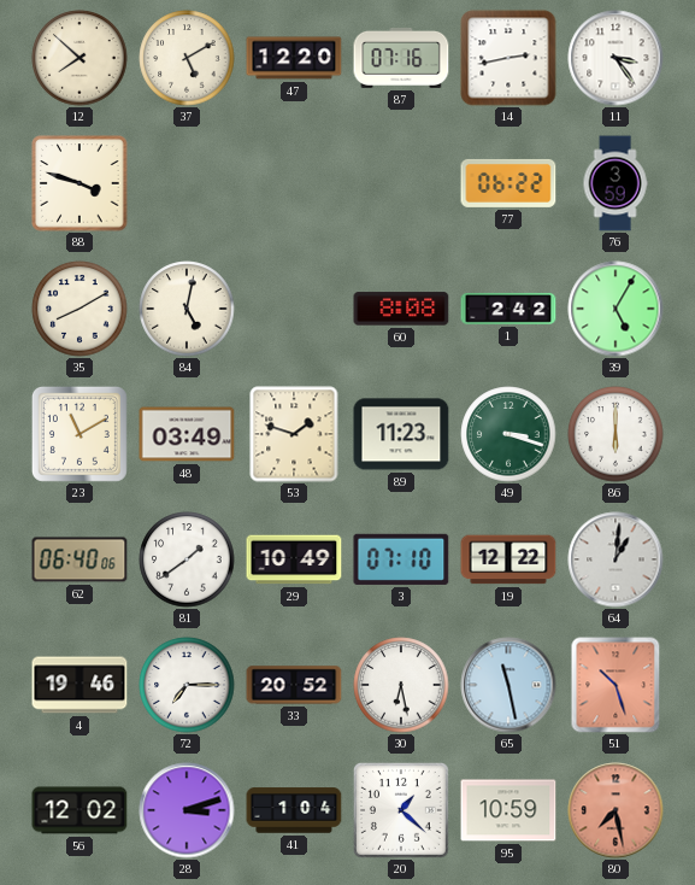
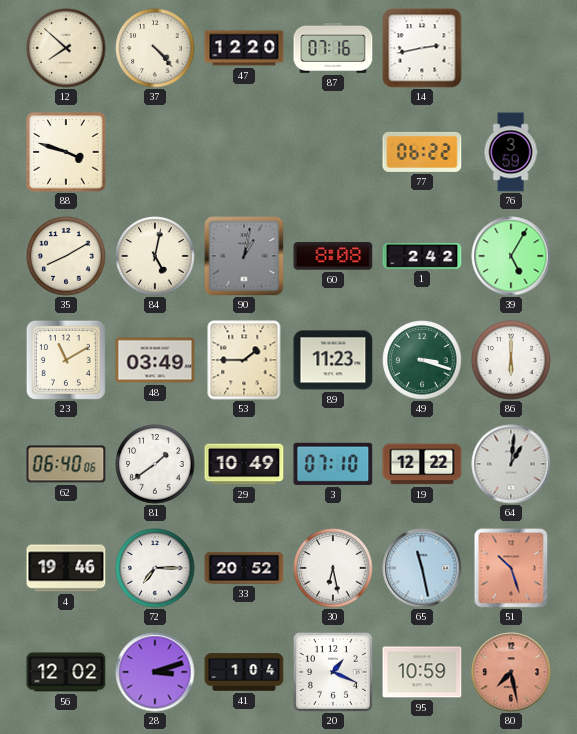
37: 5:10 -> 4:23 (155, 48)
11: 3:24 -> none (616, 58)
90: none -> 1:02 (244, 256)
53: 1:48 -> 1:45 (244, 360)
20: 1:22 -> 1:19 (333, 672)
